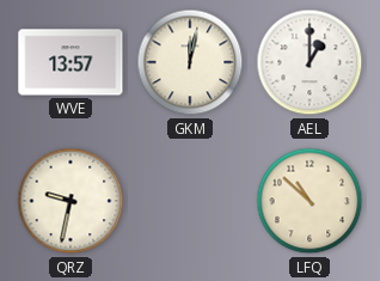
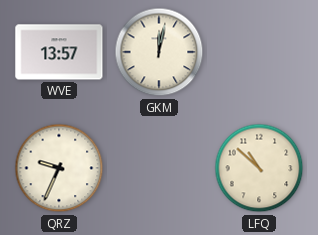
AEL: 1:00 -> none (309, 62)
QRZ: 9:32 -> 9:34 (59, 168)
